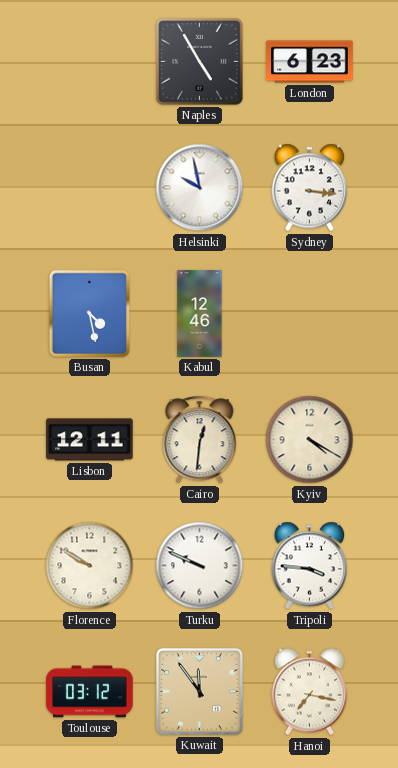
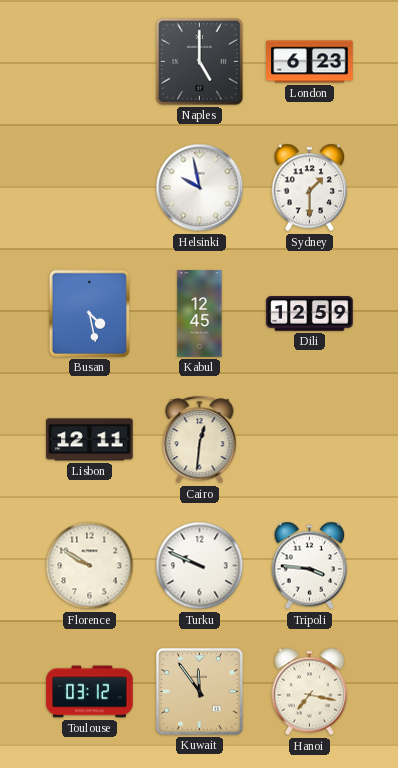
Naples: 4:55 -> 5:00 (200, 62)
Sydney: 3:16 -> 1:30 (310, 188)
Kabul: 12:46 -> 12:45 (200, 314)
Dili: none -> 12:59 (310, 314)
Kyiv: 4:20 -> none (310, 440)
